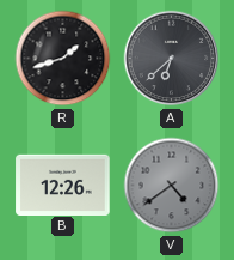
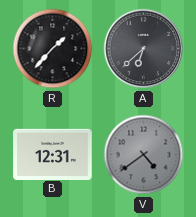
R: 1:42 -> 1:37 (53, 49)
B: 12:26 -> 12:31 (53, 154)
